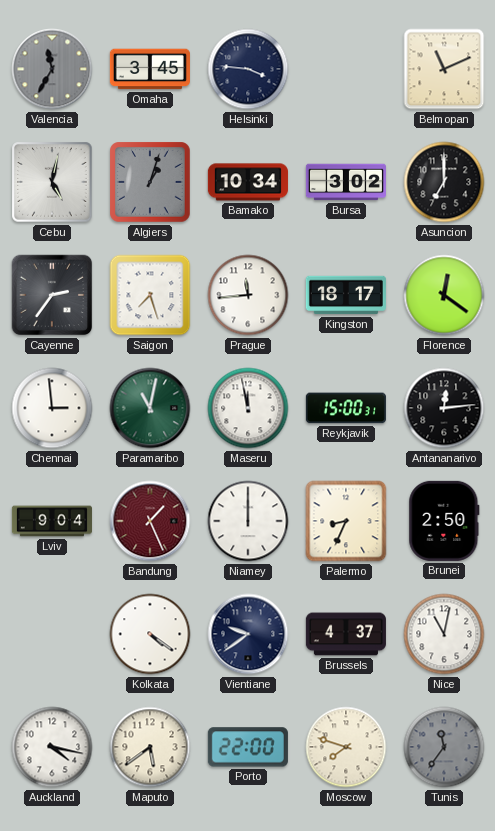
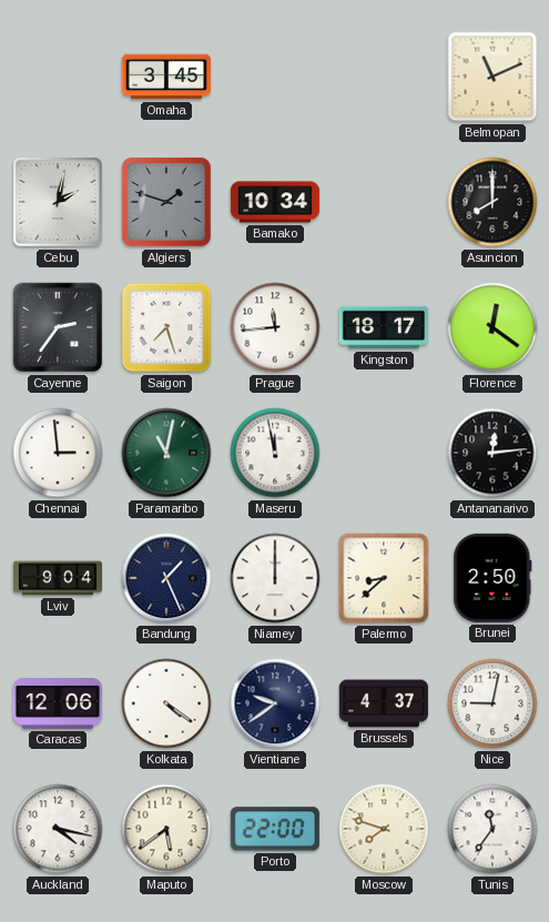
Valencia: 11:35 -> none (52, 69)
Helsinki: 3:46 -> none (248, 69)
Cebu: 5:02 -> 2:02 (58, 202)
Algiers: 1:03 -> 1:48 (166, 202)
Bursa: 3:02 -> none (346, 182)
Asuncion: 7:00 -> 8:00 (492, 202)
Reykjavik: 15:00 -> none (346, 408)
Bandung dial: burgundy -> navy (166, 578)
Palermo: 8:34 -> 8:38 (384, 578)
Caracas: none -> 12:06 (58, 705)
Nice: 11:02 -> 9:02 (492, 703)
Tunis dial: grey -> white (492, 829)
